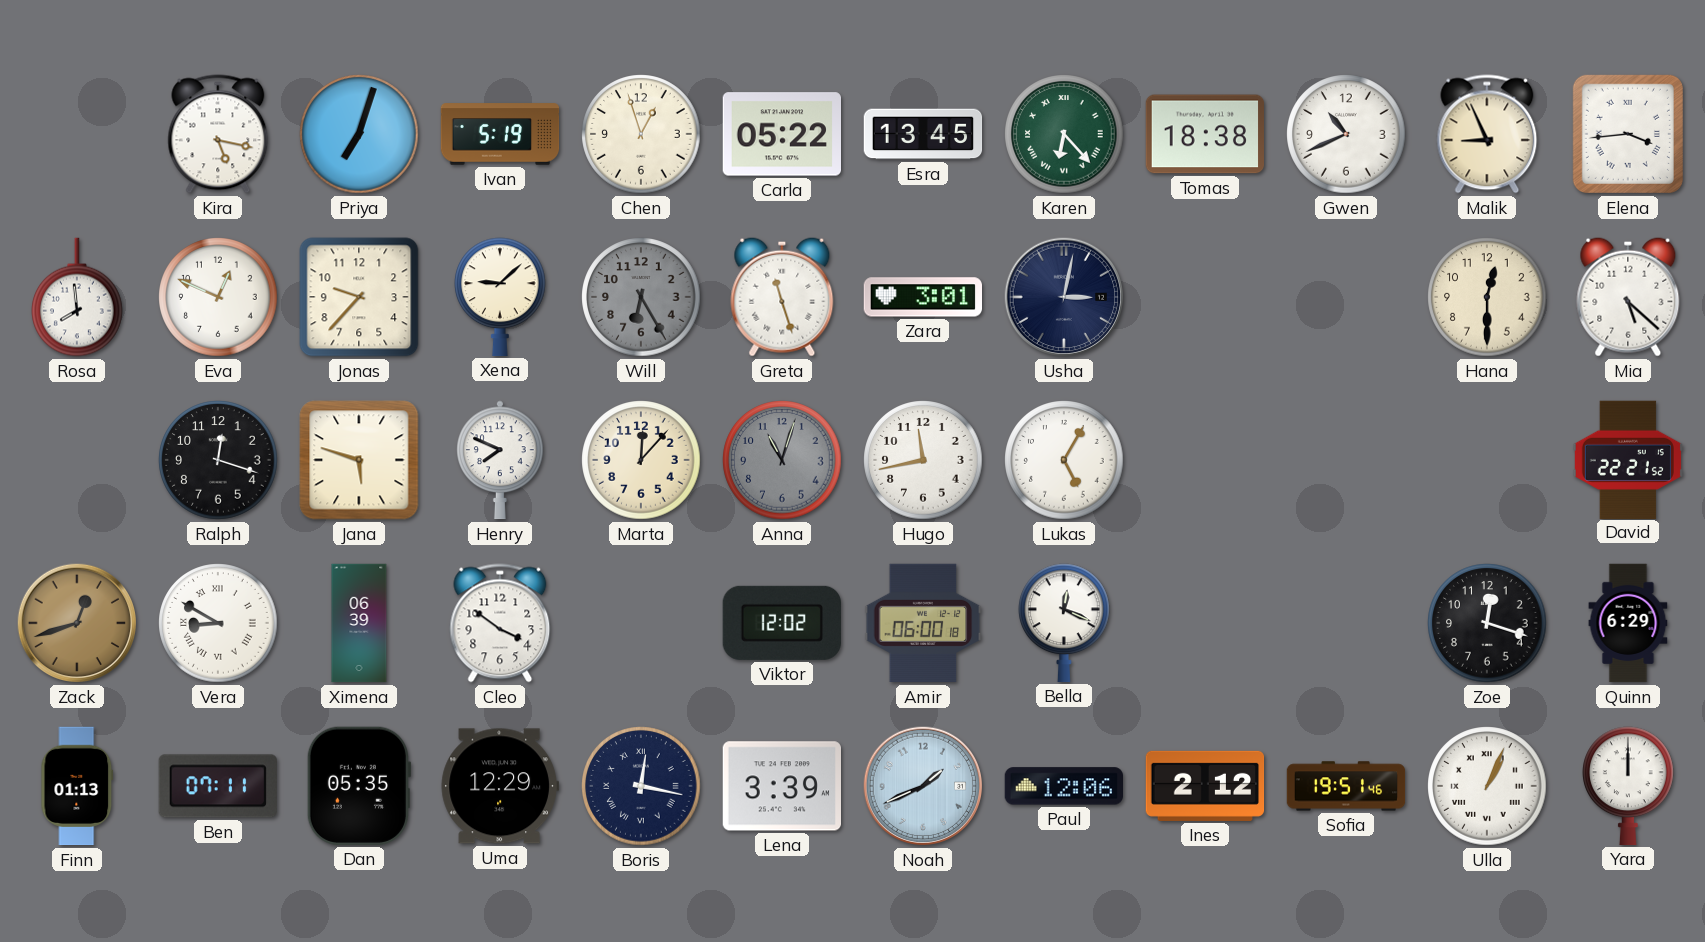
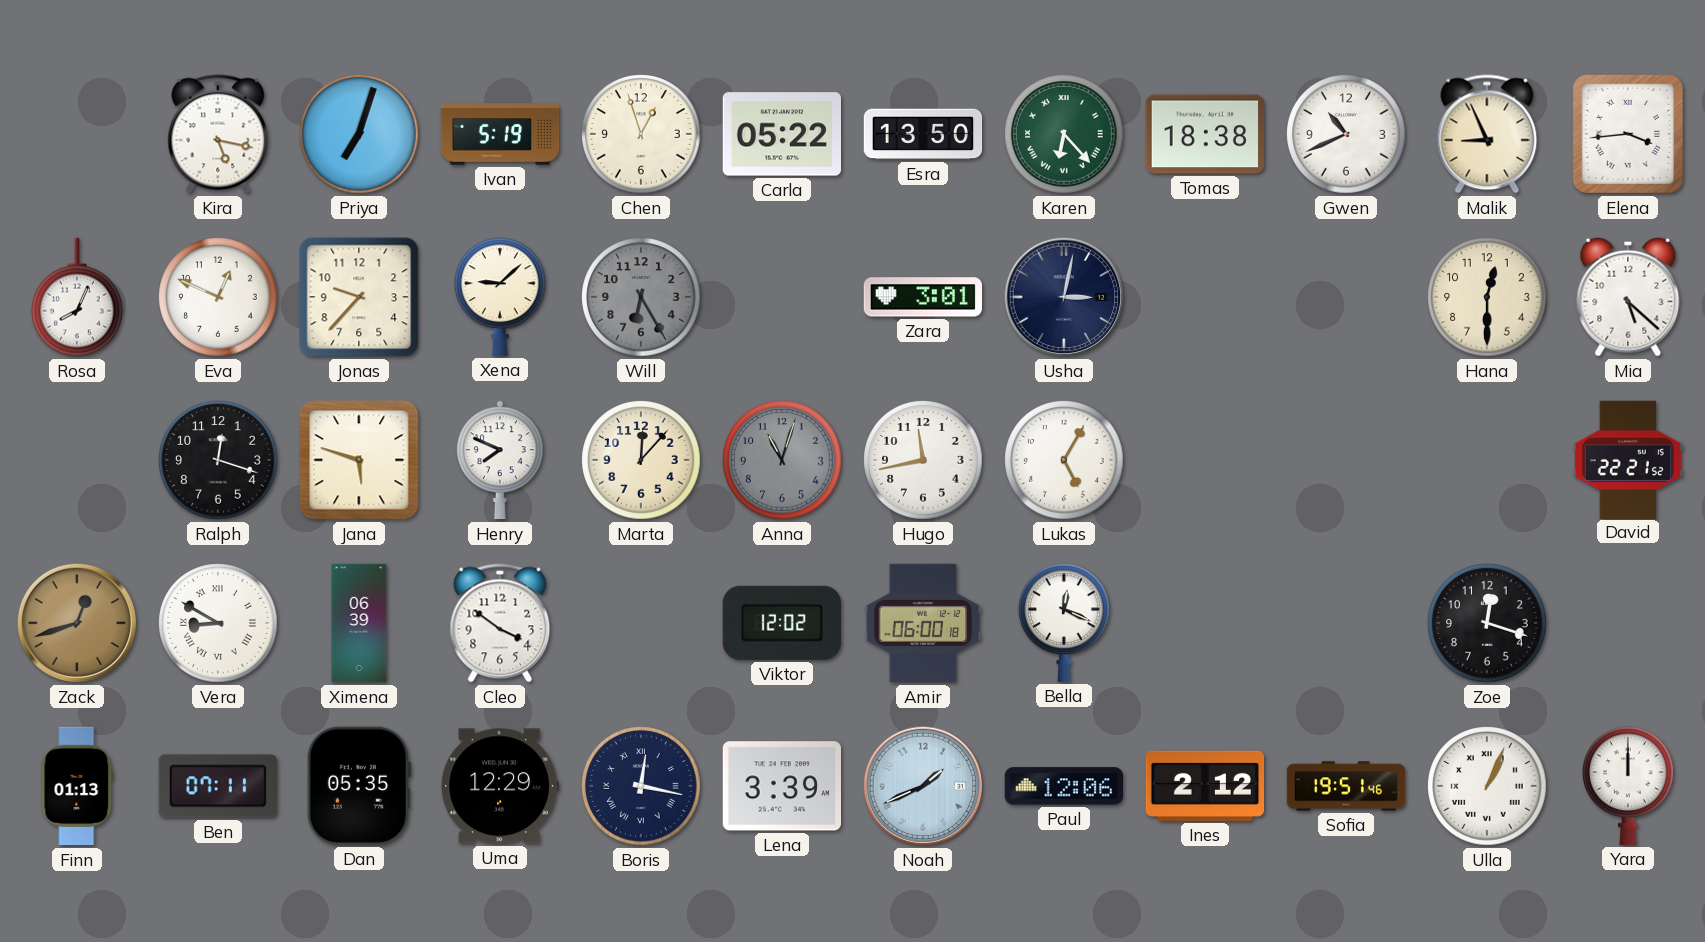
Esra: 13:45 -> 13:50 (923, 134)
Rosa: 7:59 -> 8:04 (78, 297)
Greta: 11:27 -> none (782, 297)
Quinn: 6:29 -> none (1628, 623)
